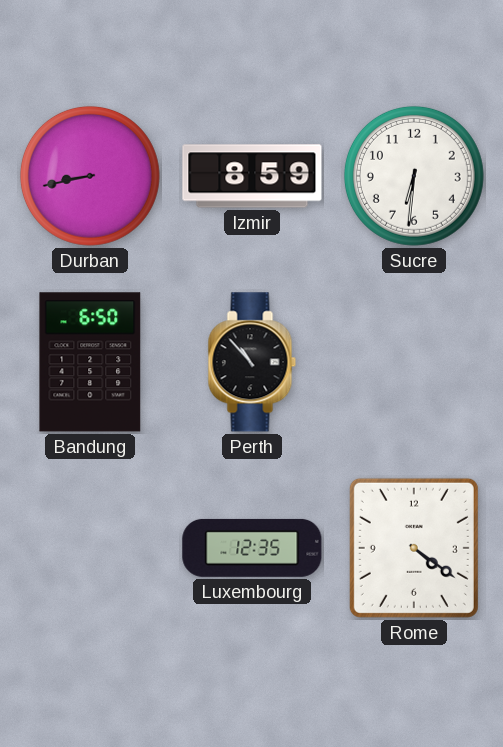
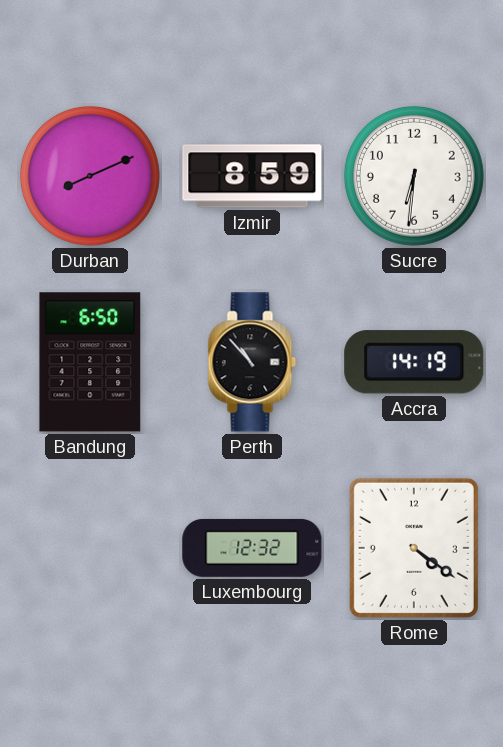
Durban: 8:43 -> 8:11 (90, 176)
Accra: none -> 14:19 (414, 362)
Luxembourg: 12:35 -> 12:32 (252, 548)
